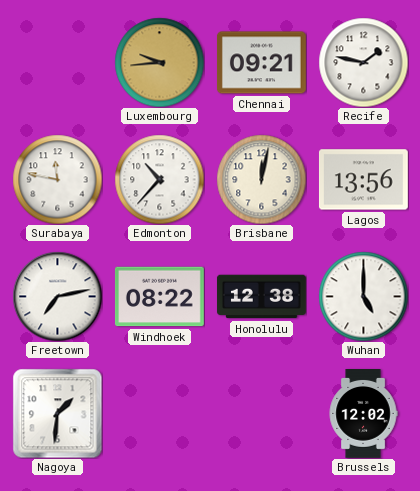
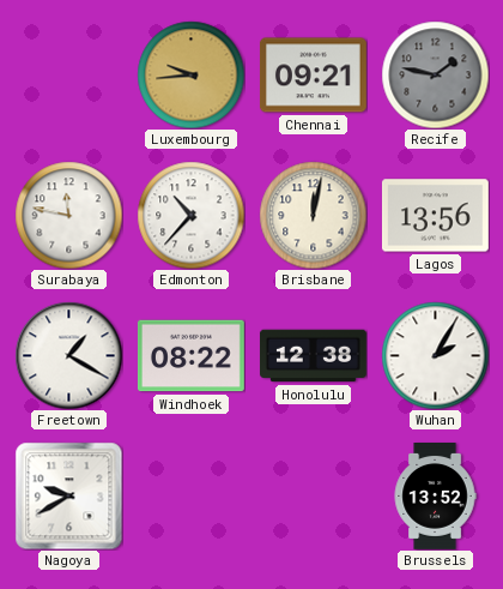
Recife dial: white -> grey (435, 74)
Freetown: 7:13 -> 1:20 (68, 355)
Wuhan: 5:00 -> 2:05 (435, 355)
Nagoya: 1:31 -> 9:40 (68, 495)
Brussels: 12:02 -> 13:52 (435, 497)
